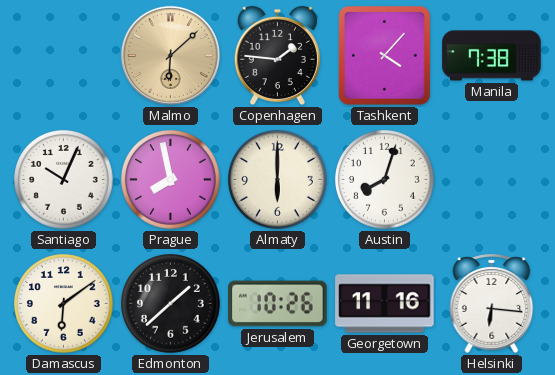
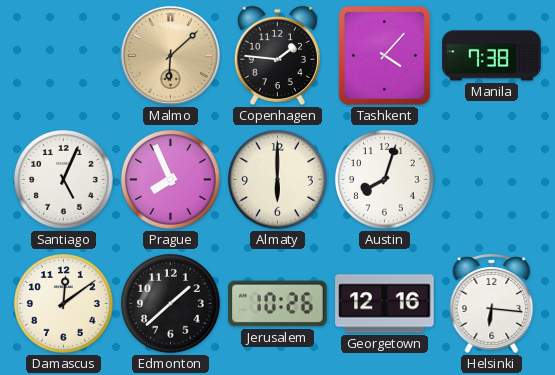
Santiago: 10:04 -> 5:04 (64, 180)
Prague: 7:58 -> 7:56 (171, 180)
Damascus: 6:09 -> 12:09 (64, 304)
Georgetown: 11:16 -> 12:16 (385, 304)
